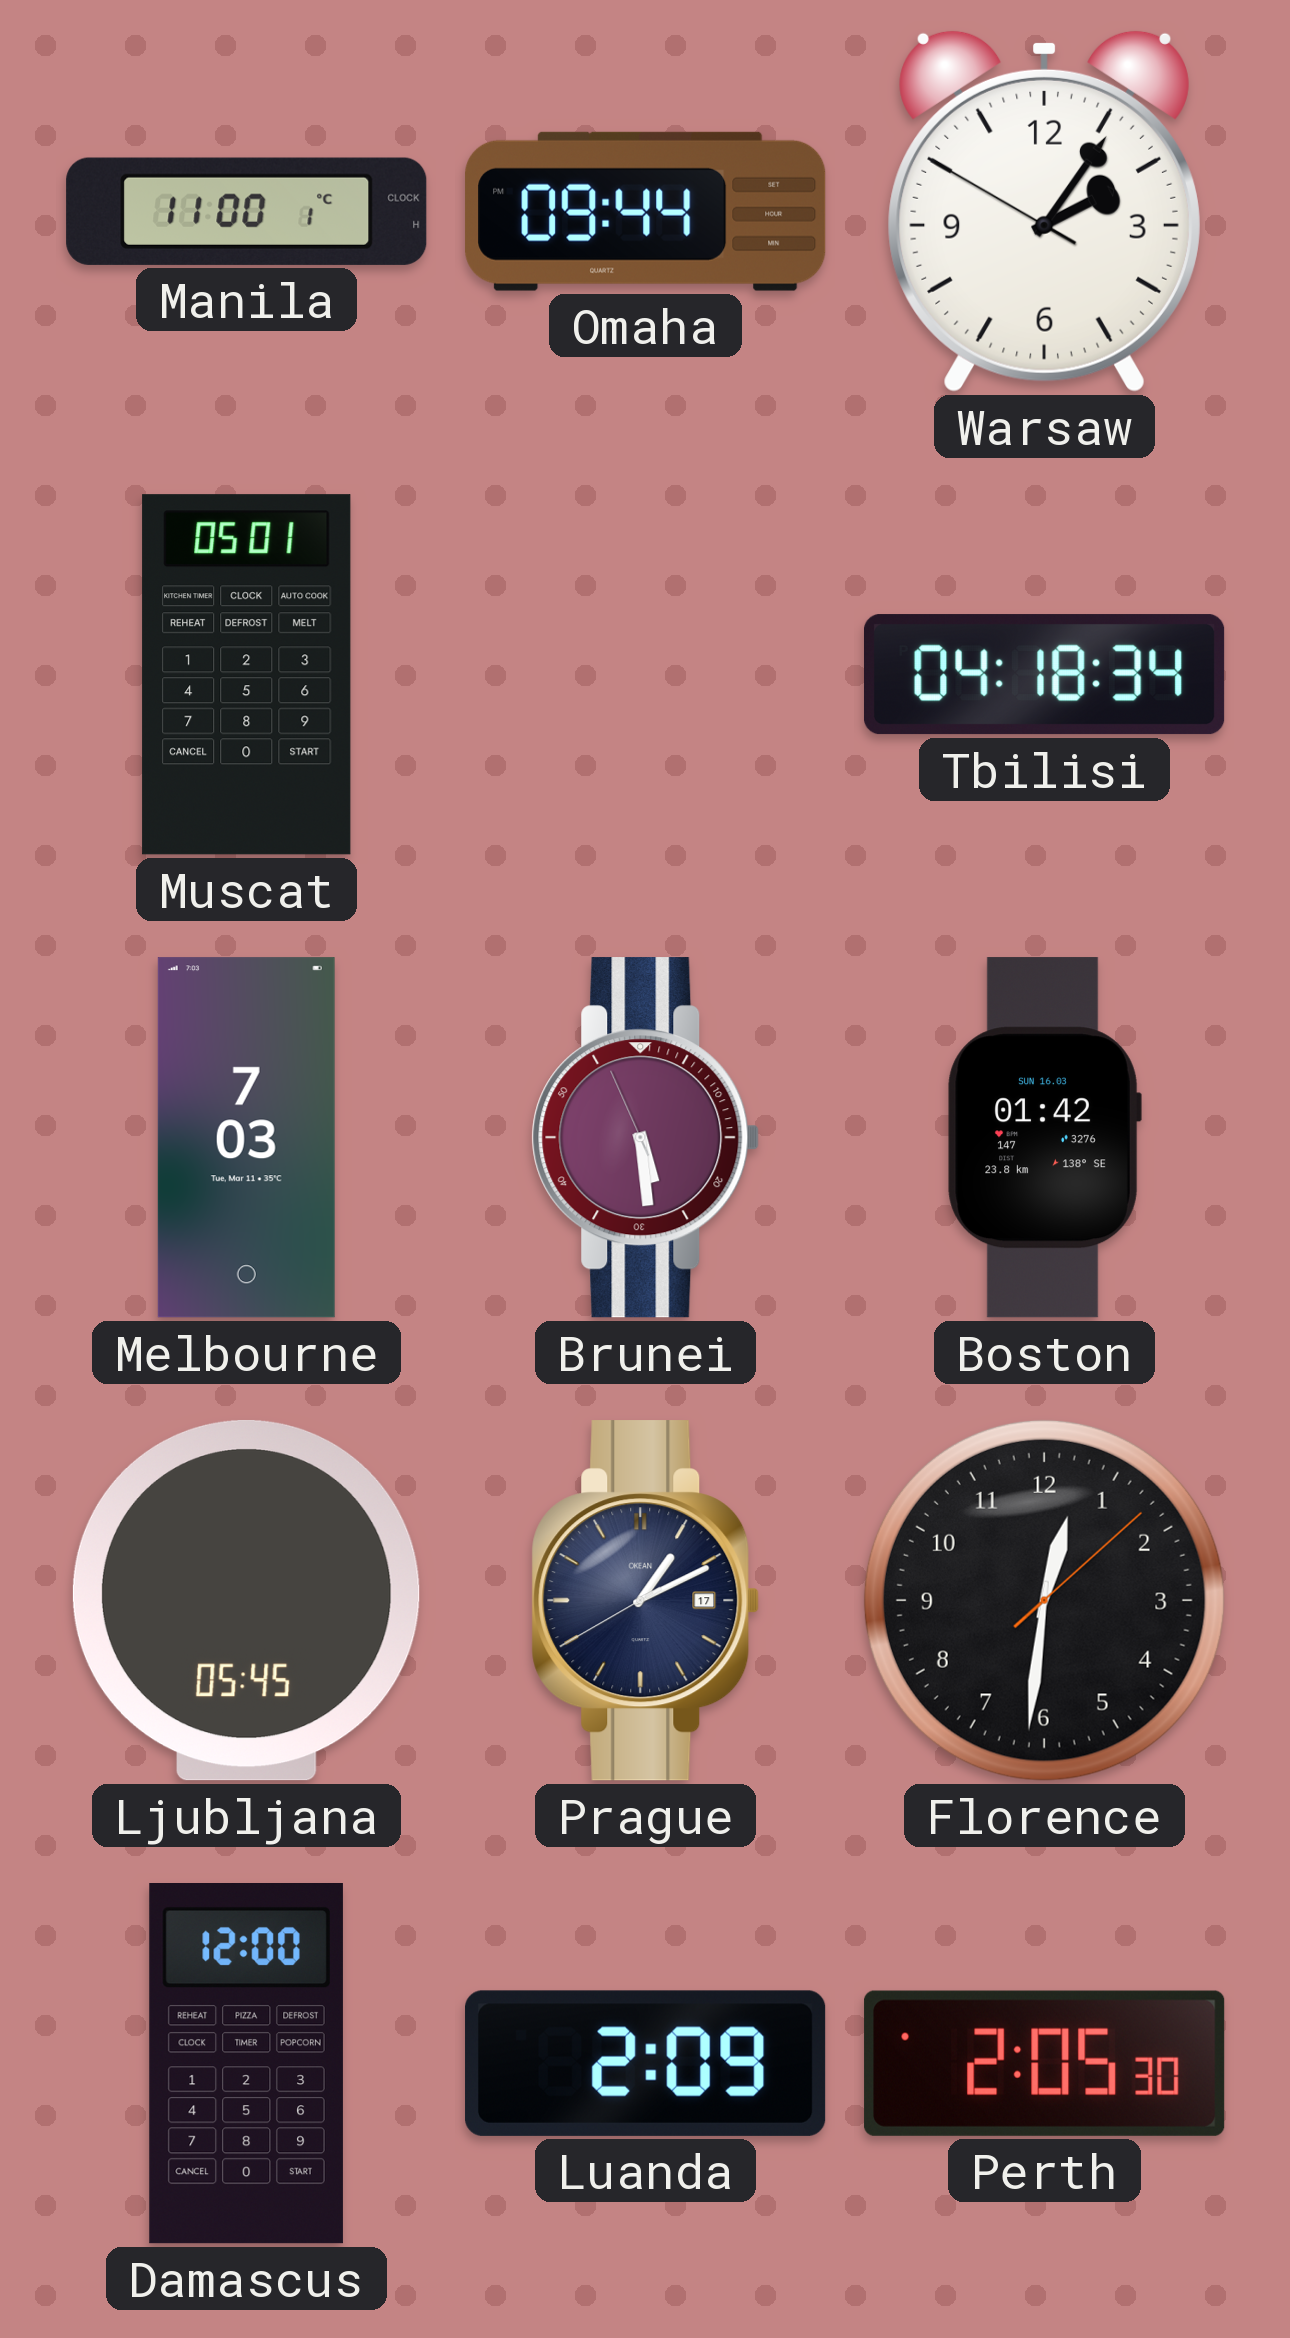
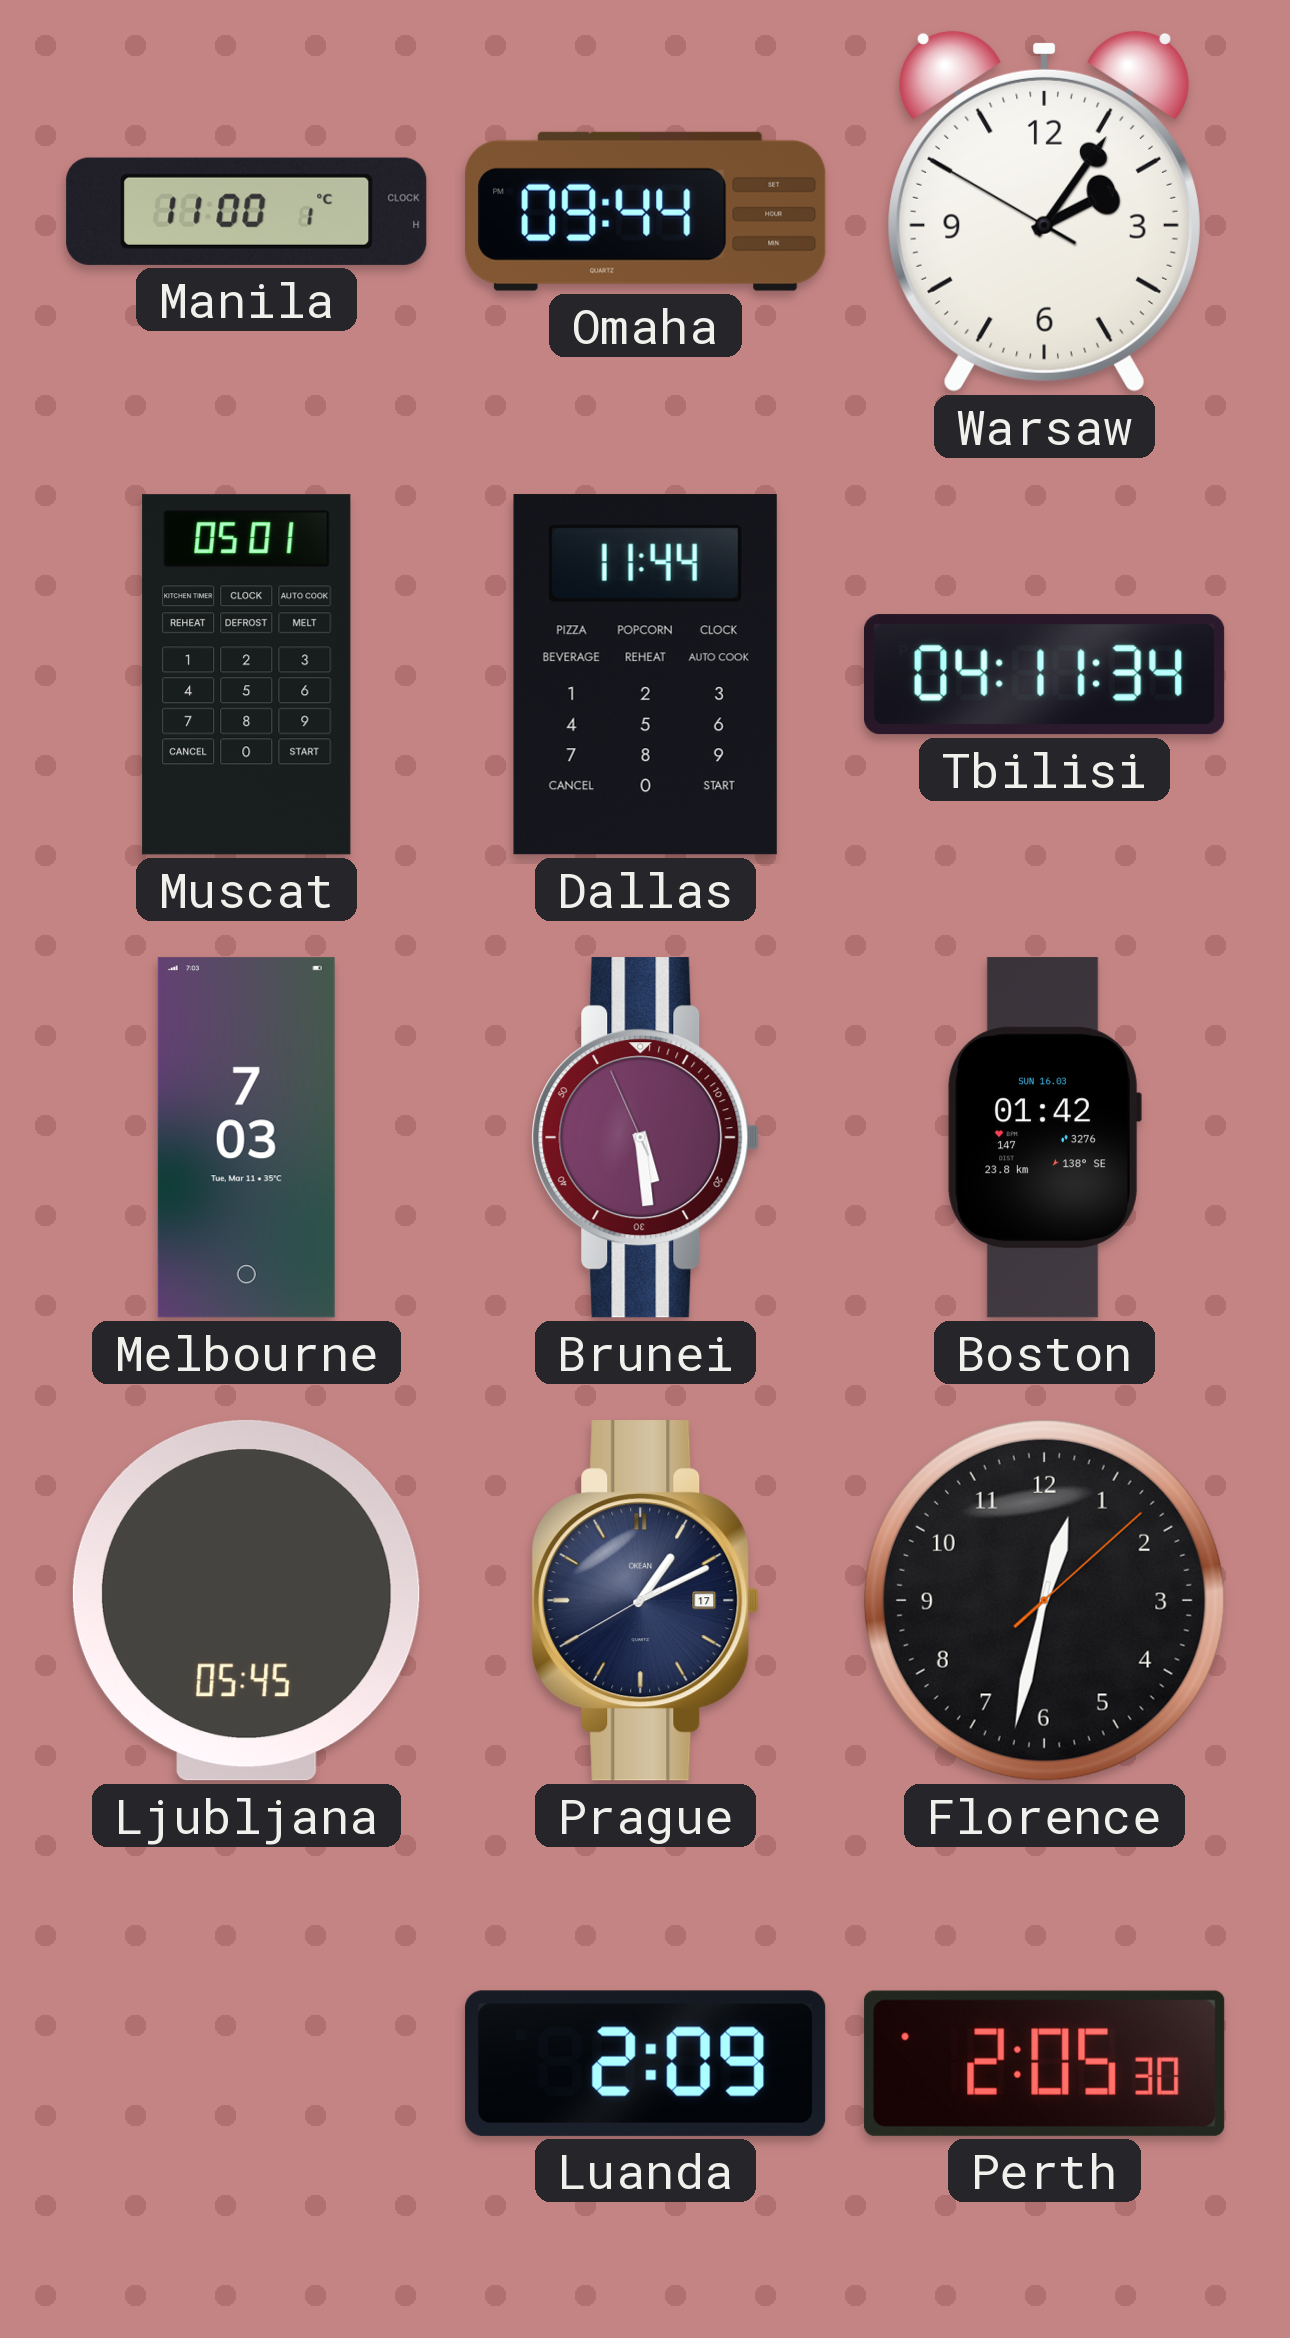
Dallas: none -> 11:44 (645, 675)
Tbilisi: 04:18 -> 04:11 (1045, 675)
Florence: 12:31 -> 12:32 (1044, 1600)
Damascus: 12:00 -> none (246, 2064)
